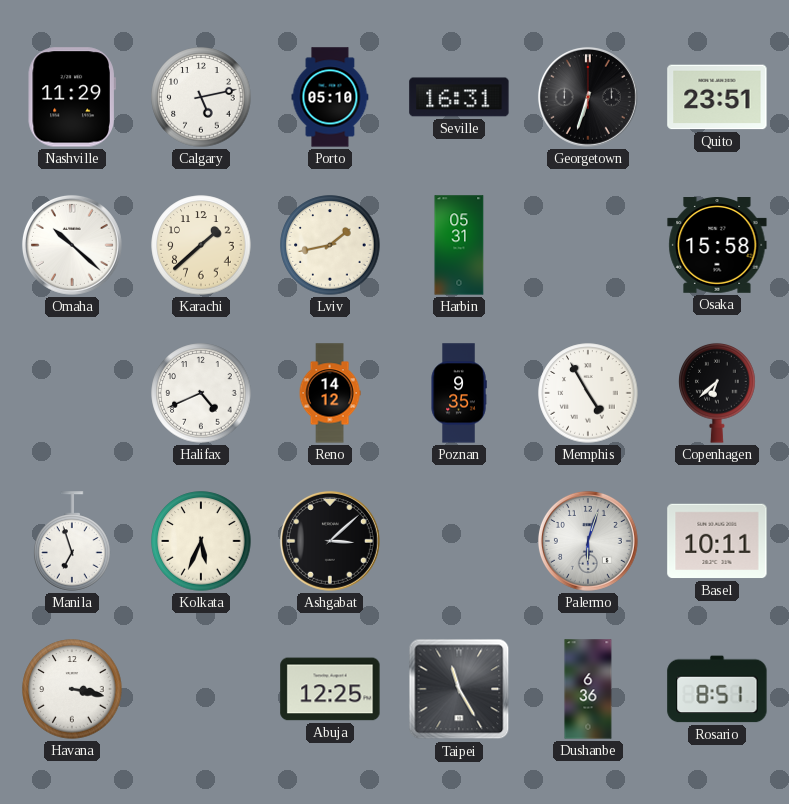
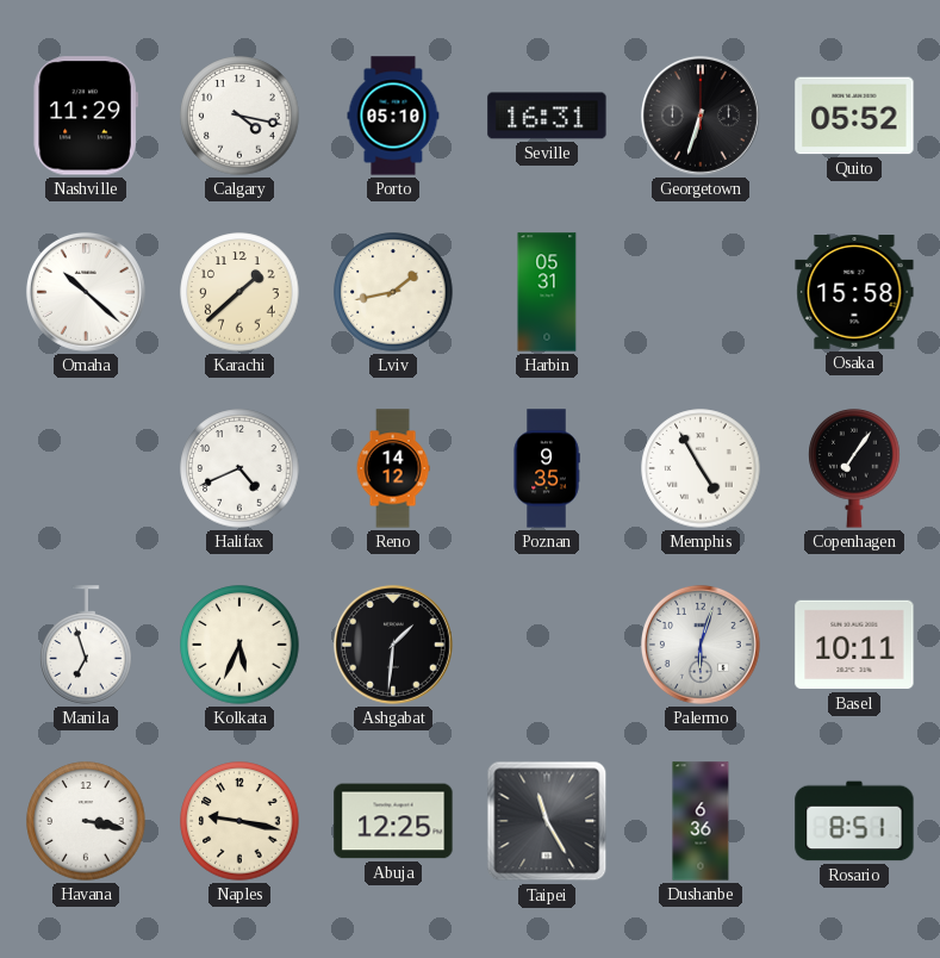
Calgary: 5:13 -> 4:17 (239, 116)
Quito: 23:51 -> 05:52 (854, 116)
Copenhagen: 6:38 -> 7:06 (854, 468)
Ashgabat: 3:08 -> 1:31 (393, 645)
Naples: none -> 9:17 (239, 821)
